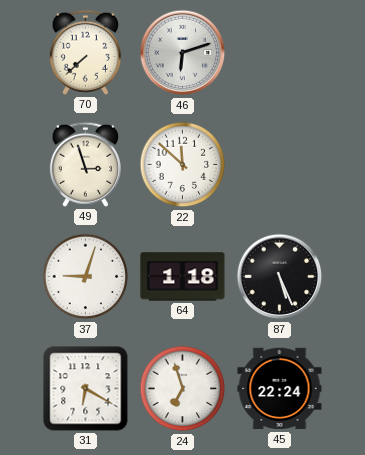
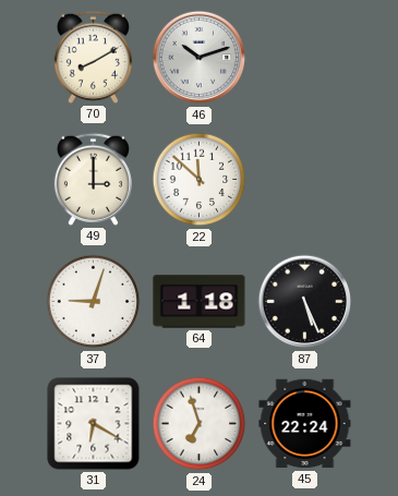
70: 7:38 -> 8:10 (93, 57)
46: 6:12 -> 10:12 (200, 58)
49: 2:57 -> 3:00 (93, 179)
